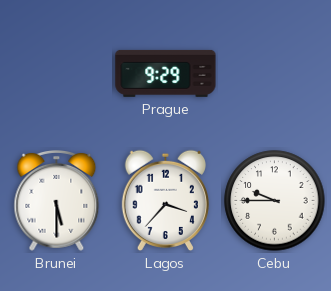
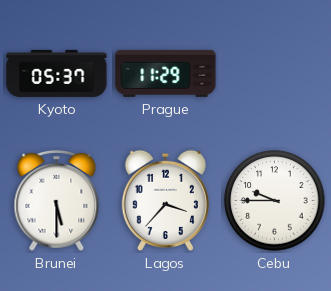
Kyoto: none -> 05:37 (57, 73)
Prague: 9:29 -> 11:29 (166, 73)
